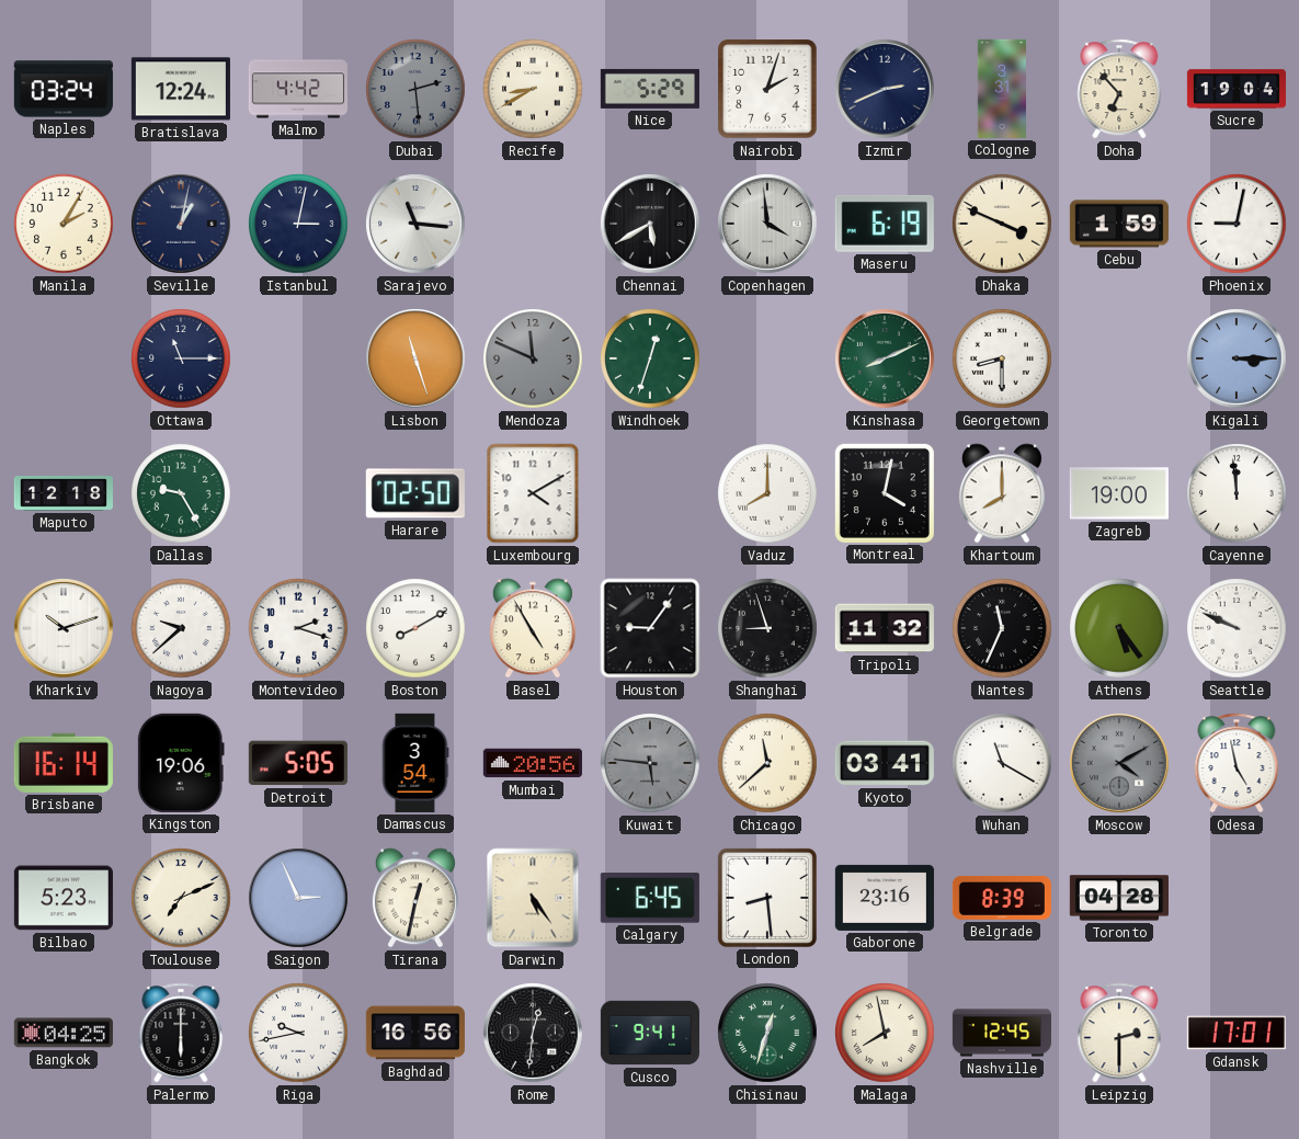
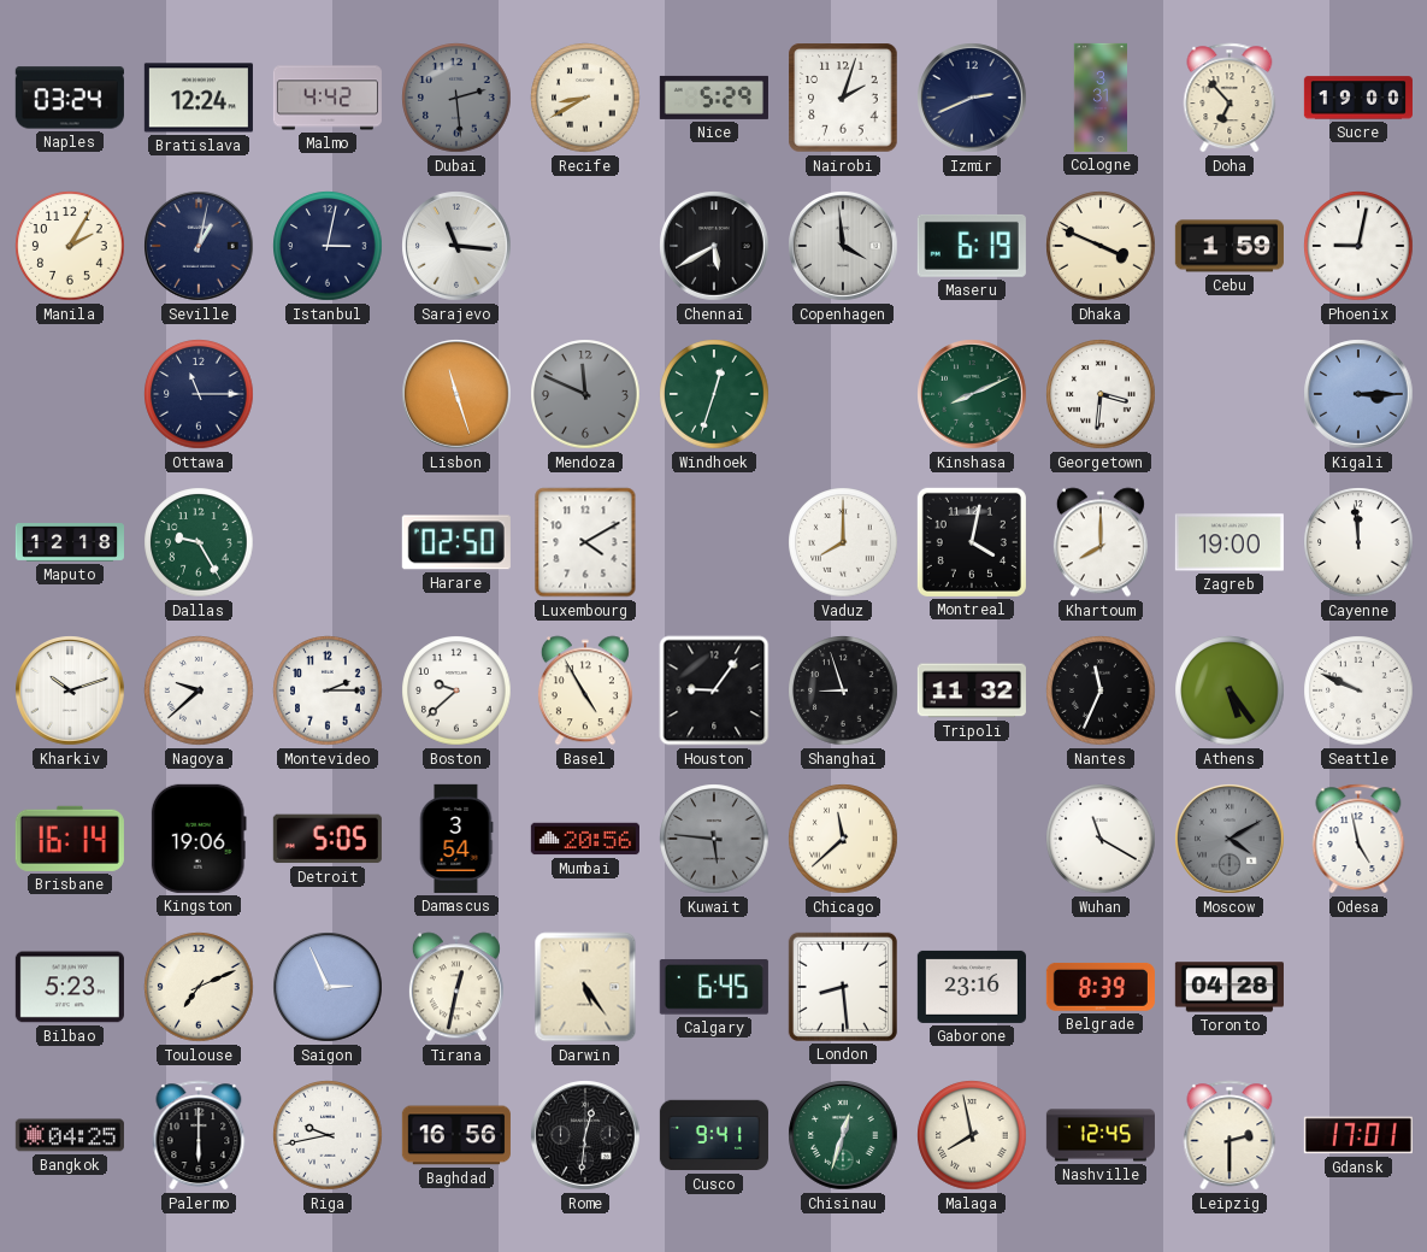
Sucre: 19:04 -> 19:00 (1358, 98)
Georgetown: 8:30 -> 3:31 (1101, 394)
Montevideo: 2:18 -> 2:15 (328, 690)
Boston: 8:10 -> 9:38 (456, 690)
Kyoto: 03:41 -> none (885, 763)
